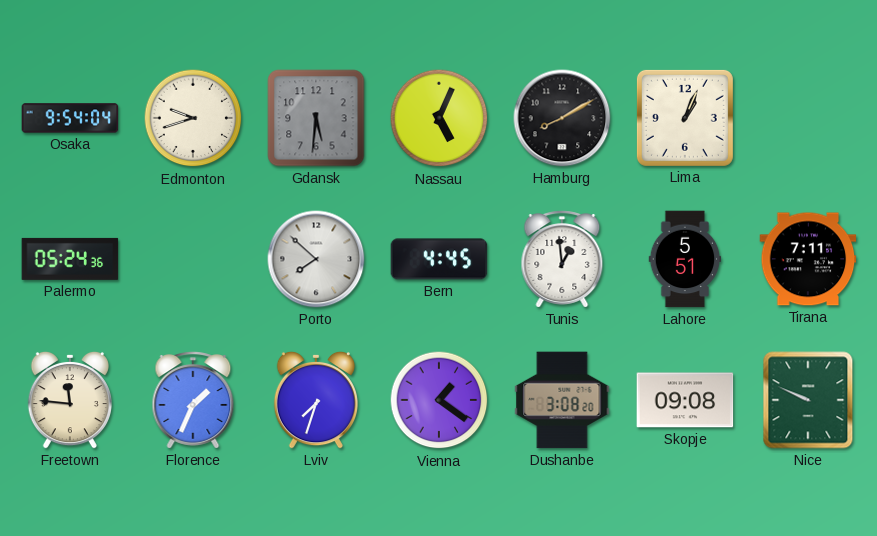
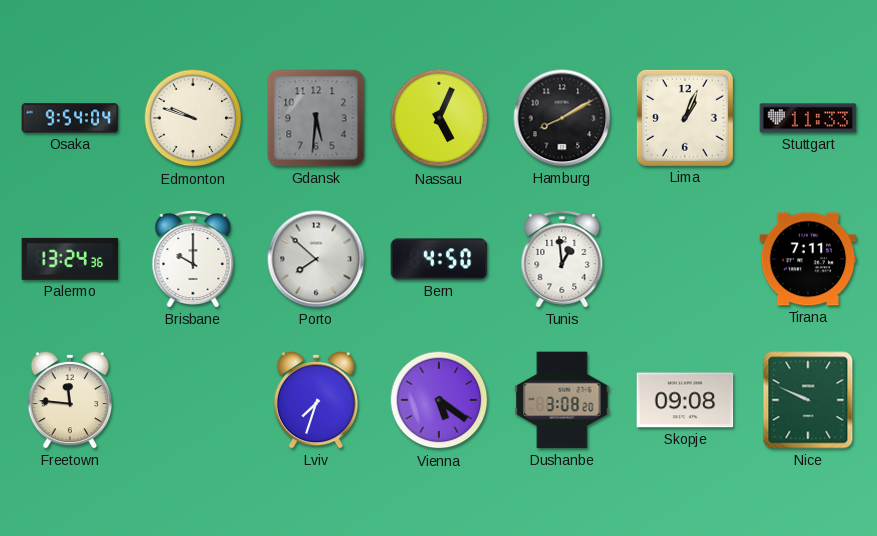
Edmonton: 9:42 -> 9:48 (193, 118)
Stuttgart: none -> 11:33 (808, 118)
Palermo: 05:24 -> 13:24 (70, 259)
Brisbane: none -> 10:00 (193, 259)
Bern: 4:45 -> 4:50 (439, 259)
Lahore: 5:51 -> none (685, 259)
Florence: 1:34 -> none (193, 400)
Vienna: 1:21 -> 5:21 (439, 400)
